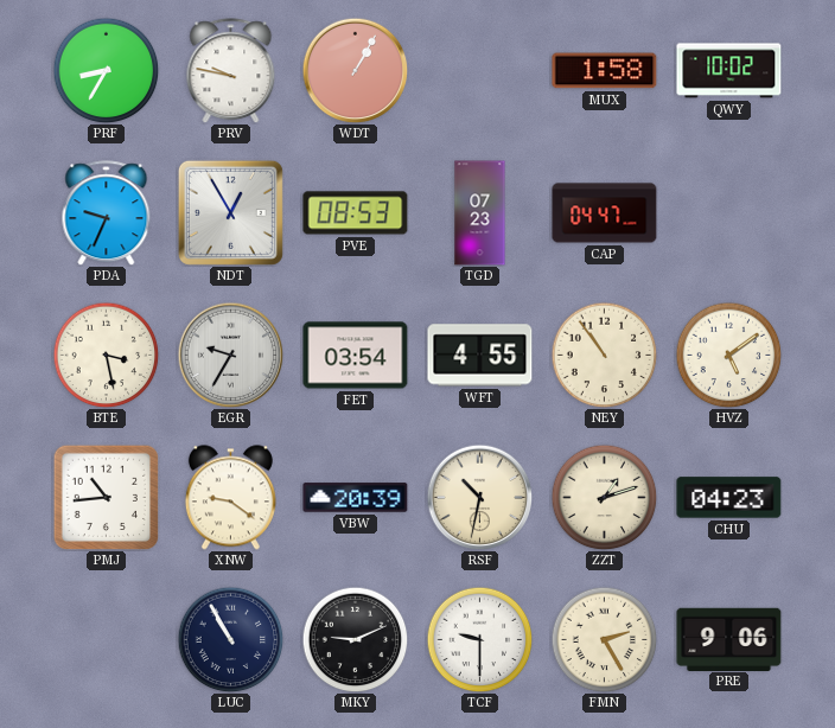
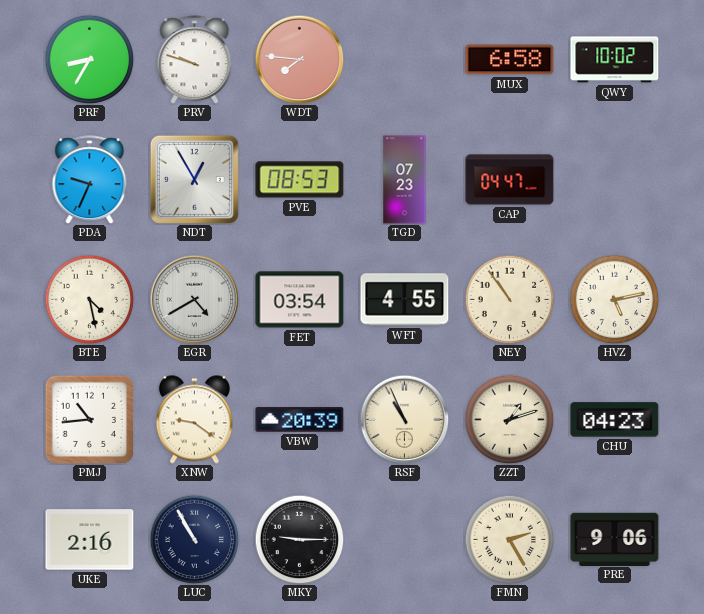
PRV: 9:47 -> 9:48 (195, 60)
WDT: 1:05 -> 7:46 (299, 59)
MUX: 1:58 -> 6:58 (510, 60)
BTE: 3:28 -> 4:28 (89, 299)
EGR: 9:35 -> 4:40 (194, 299)
HVZ: 5:09 -> 5:13 (614, 299)
RSF: 10:32 -> 10:56 (404, 419)
UKE: none -> 2:16 (90, 540)
MKY: 9:11 -> 9:15 (299, 539)
TCF: 9:30 -> none (479, 639)
